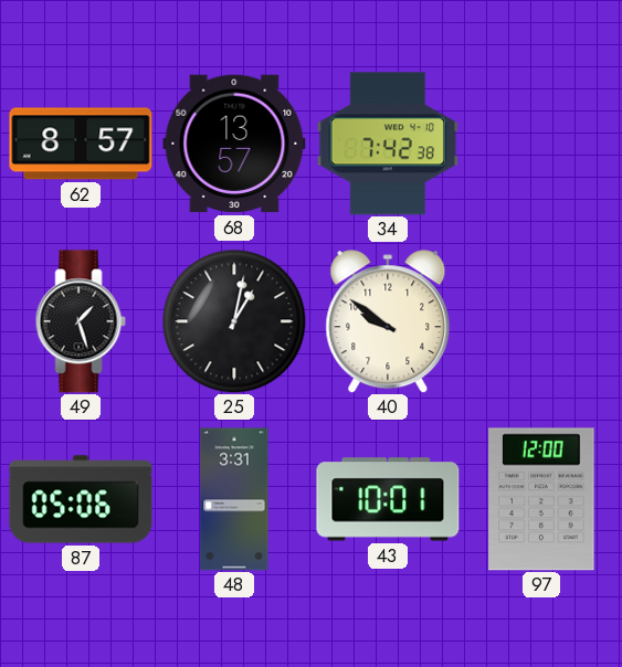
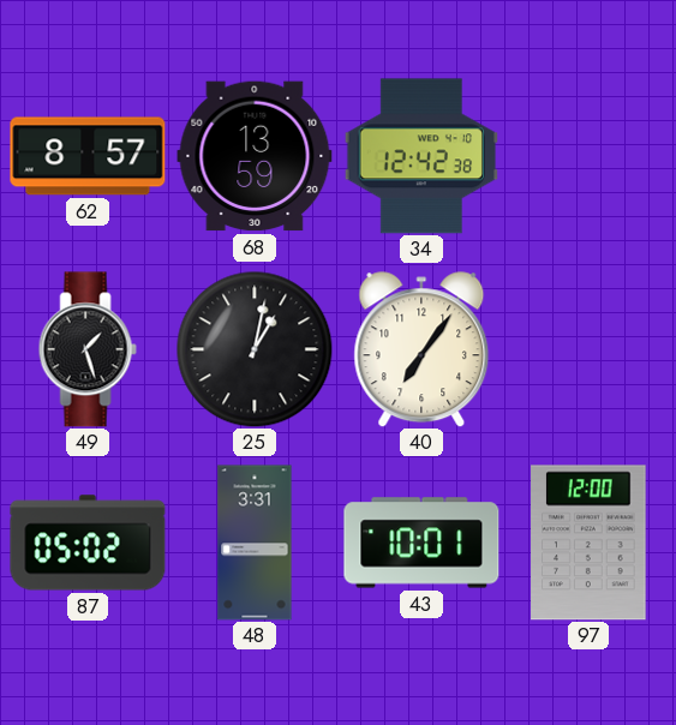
68: 13:57 -> 13:59 (255, 156)
34: 7:42 -> 12:42 (421, 156)
40: 9:51 -> 7:06 (421, 349)
87: 05:06 -> 05:02 (88, 543)
